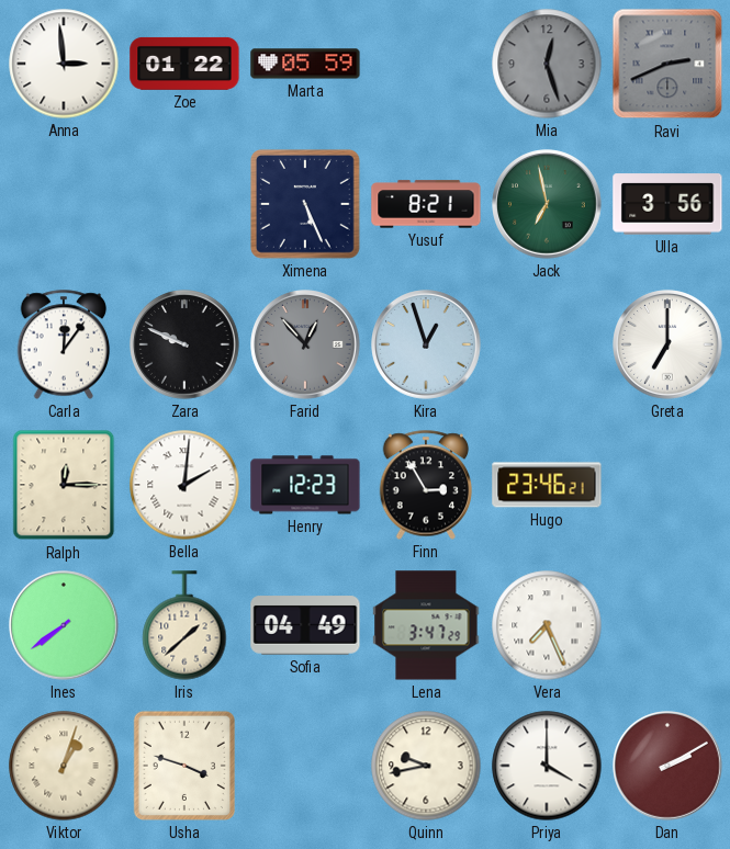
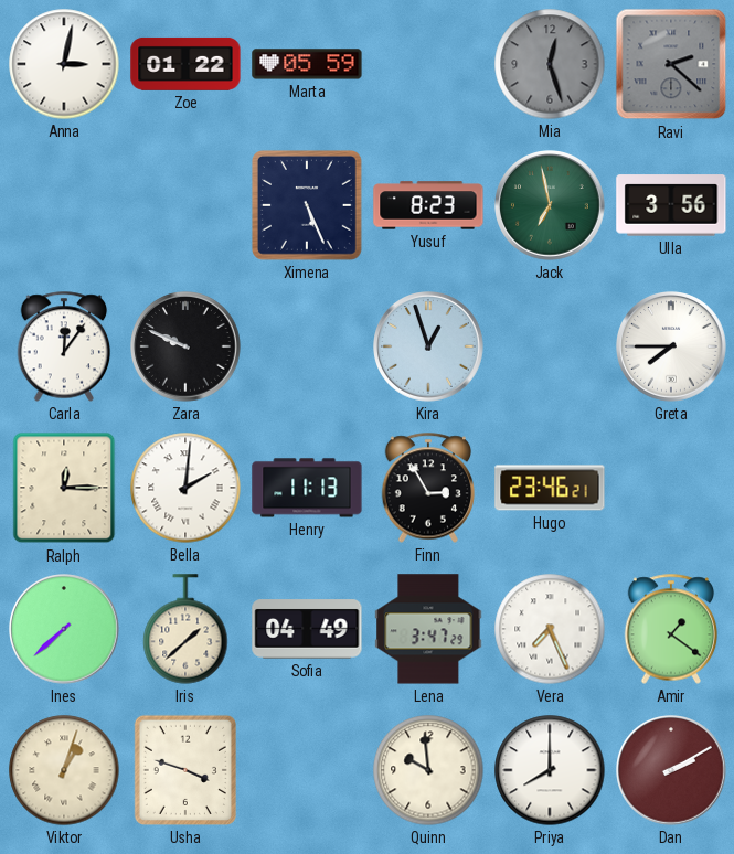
Anna: 2:59 -> 3:02 (64, 64)
Ravi: 2:41 -> 2:22 (671, 64)
Yusuf: 8:21 -> 8:23 (428, 205)
Farid: 12:53 -> none (305, 344)
Greta: 7:00 -> 7:45 (671, 346)
Henry: 12:23 -> 11:13 (307, 488)
Ines: 7:39 -> 7:38 (64, 629)
Amir: none -> 1:21 (671, 629)
Quinn: 9:43 -> 9:59 (428, 770)
Priya: 4:00 -> 8:00 (550, 770)
